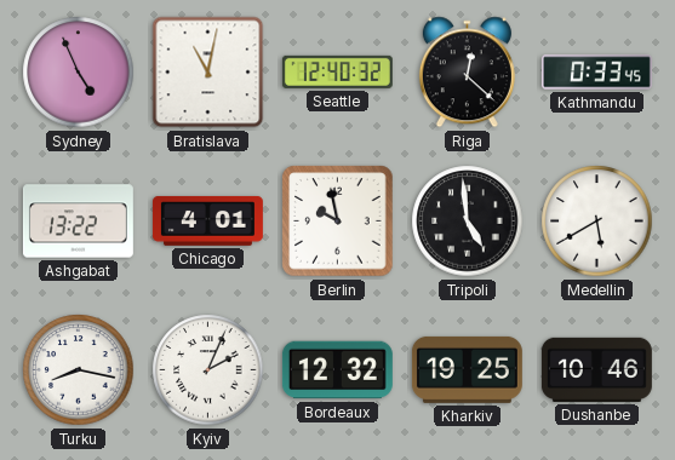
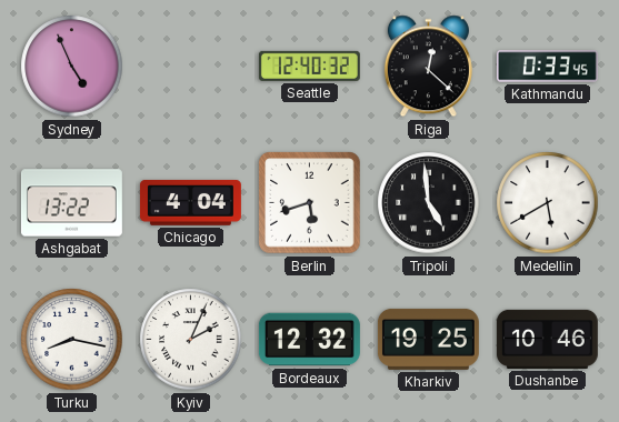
Bratislava: 11:02 -> none (208, 73)
Chicago: 4:01 -> 4:04 (190, 202)
Berlin: 9:58 -> 5:42 (310, 203)
